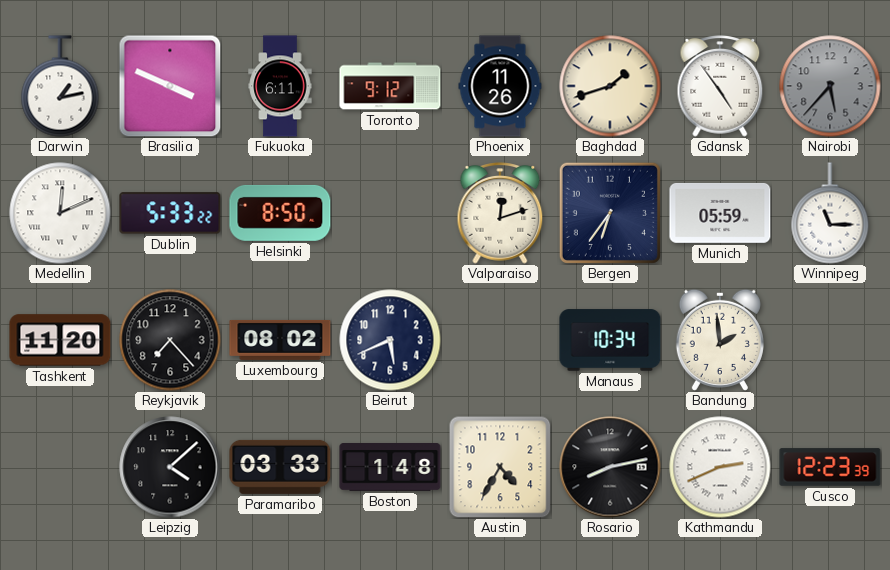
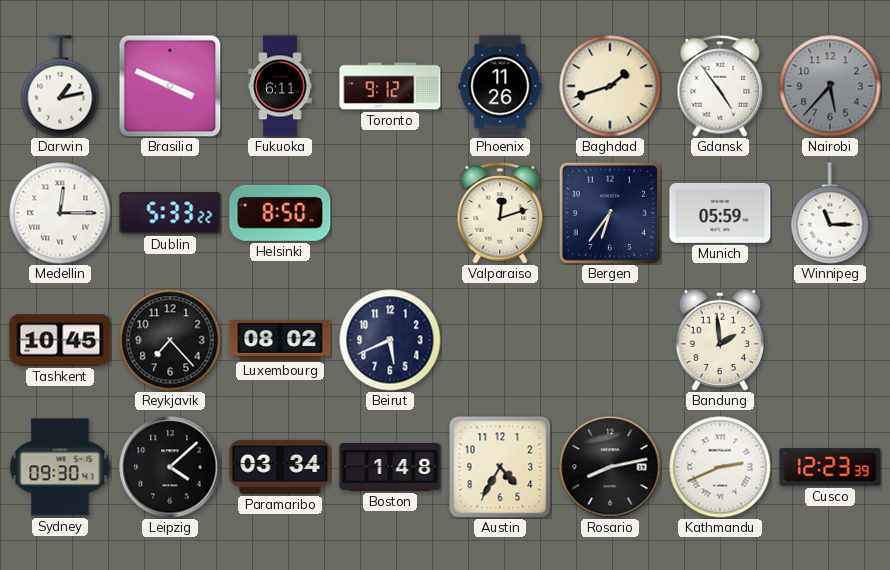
Medellin: 12:11 -> 12:15 (60, 213)
Tashkent: 11:20 -> 10:45 (60, 340)
Manaus: 10:34 -> none (610, 340)
Sydney: none -> 09:30 (60, 467)
Paramaribo: 03:33 -> 03:34 (280, 467)
